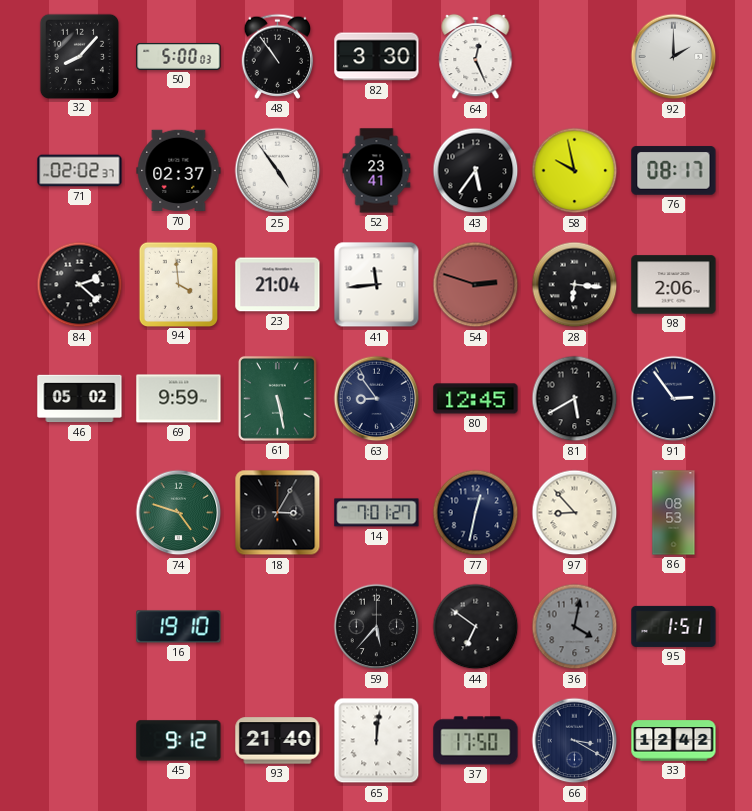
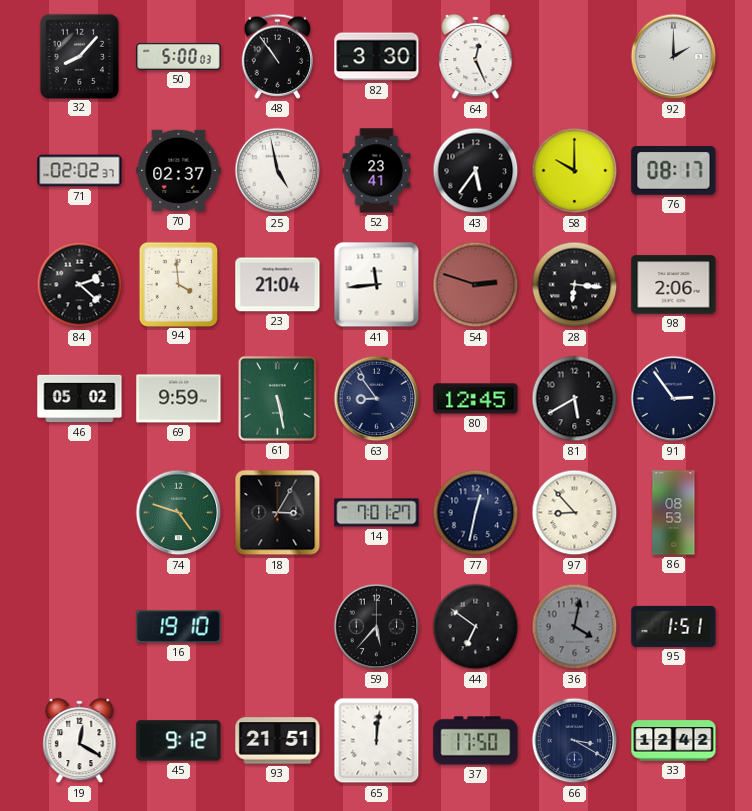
25: 4:54 -> 4:58 (278, 171)
58: 9:58 -> 10:00 (575, 171)
19: none -> 12:20 (80, 741)
93: 21:40 -> 21:51 (278, 741)
